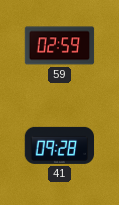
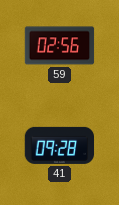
59: 02:59 -> 02:56 (60, 46)
